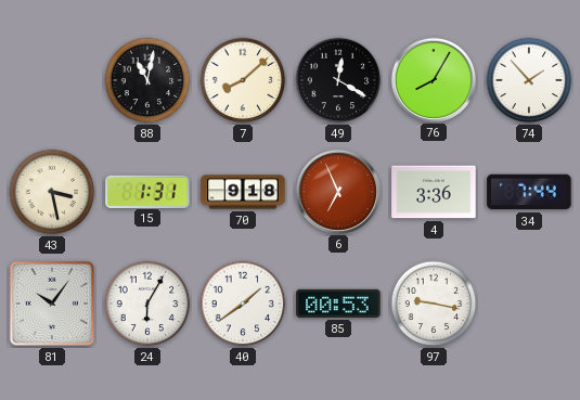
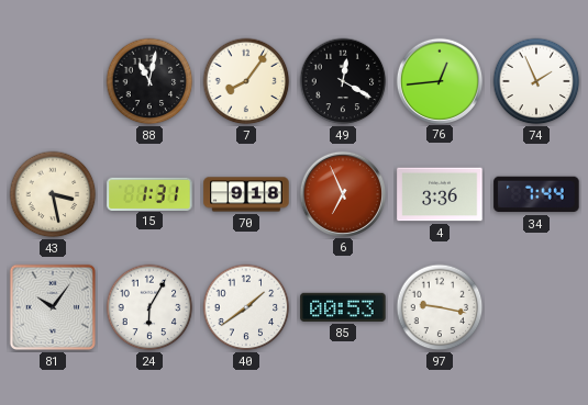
7: 8:08 -> 8:06 (246, 81)
76: 8:05 -> 12:44 (439, 80)
74: 1:53 -> 1:56 (536, 81)
